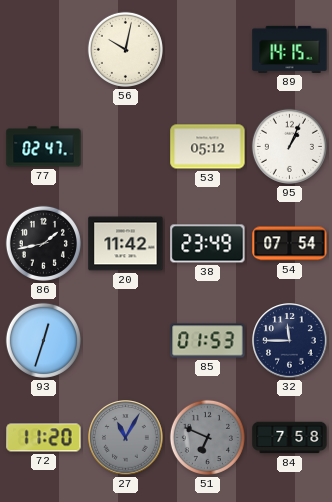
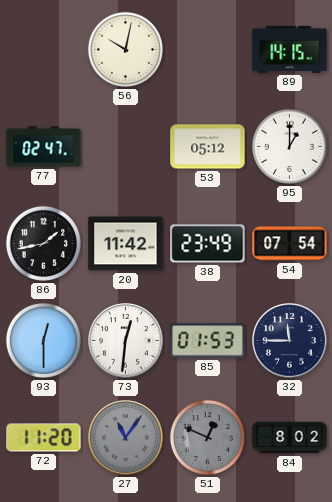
95: 1:04 -> 1:00 (289, 146)
93: 12:33 -> 12:30 (43, 340)
73: none -> 12:31 (126, 341)
27: 11:05 -> 11:06 (126, 438)
51: 6:49 -> 12:49 (207, 437)
84: 7:58 -> 8:02 (290, 438)
